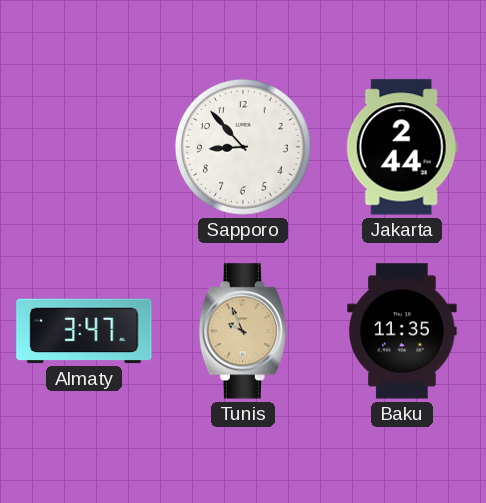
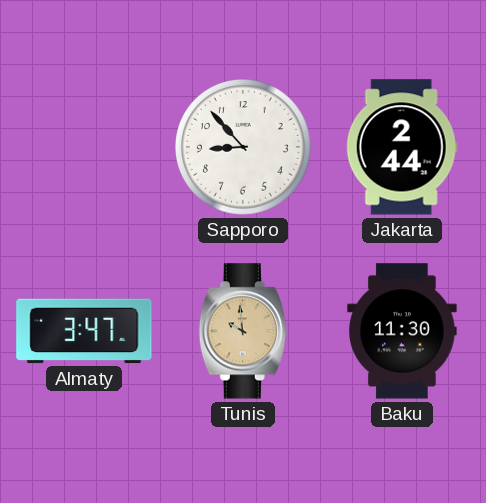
Tunis: 9:56 -> 9:59 (243, 331)
Baku: 11:35 -> 11:30 (402, 331)
